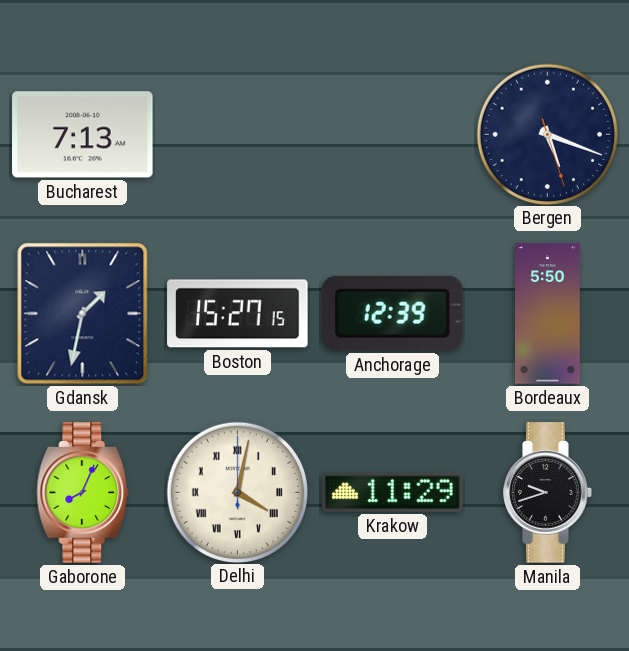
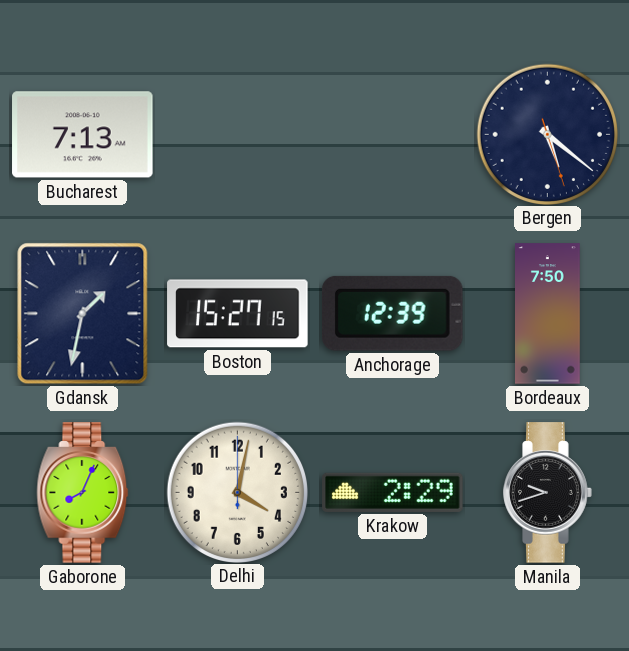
Bergen: 5:18 -> 5:21 (547, 134)
Bordeaux: 5:50 -> 7:50 (548, 314)
Delhi numerals: Roman -> Arabic (237, 492)
Krakow: 11:29 -> 2:29 (393, 492)
